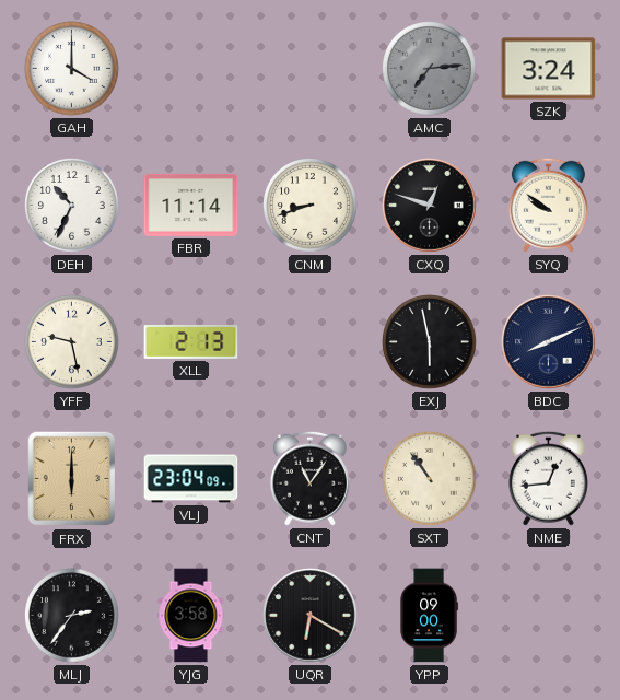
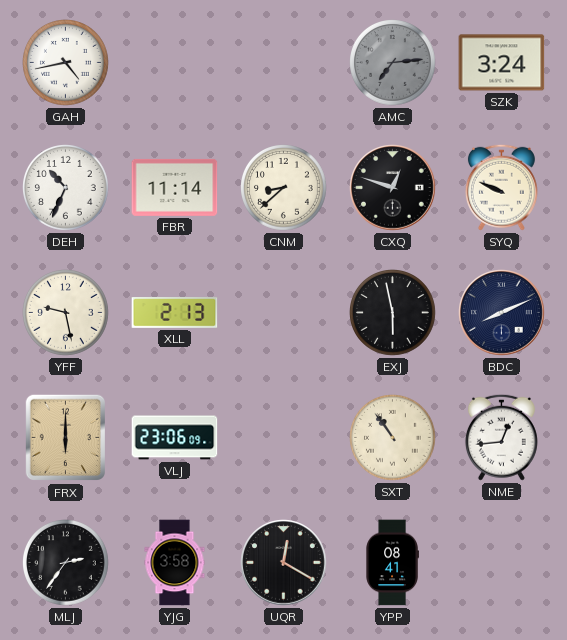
GAH: 4:00 -> 4:43 (66, 63)
CNM: 8:42 -> 8:38 (284, 188)
SYQ: 9:51 -> 9:49 (501, 187)
VLJ: 23:04 -> 23:06 (175, 438)
CNT: 11:06 -> none (309, 478)
UQR: 6:20 -> 12:20 (284, 563)
YPP: 09:00 -> 08:41 (392, 563)
